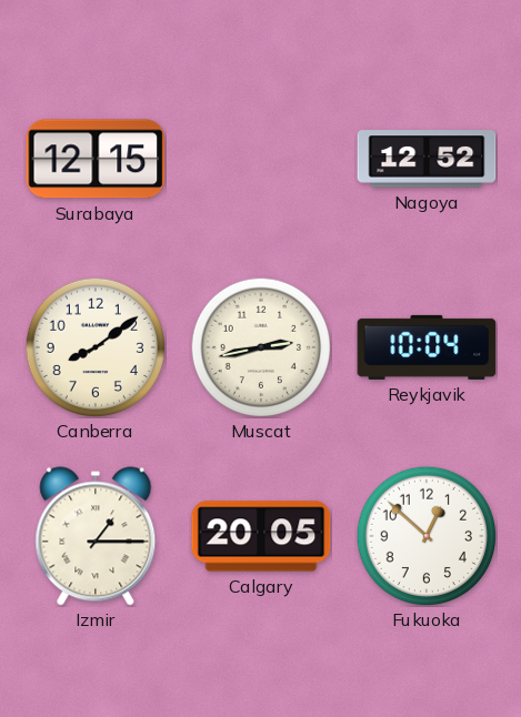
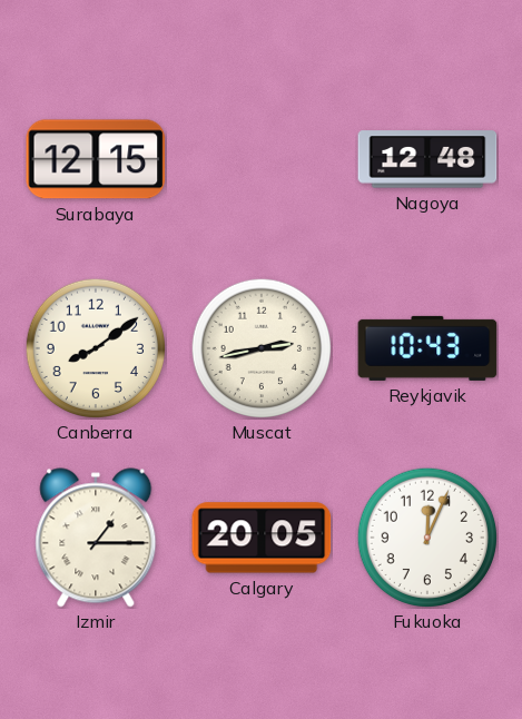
Nagoya: 12:52 -> 12:48 (427, 159)
Reykjavik: 10:04 -> 10:43 (427, 348)
Fukuoka: 12:52 -> 12:04 (426, 536)
